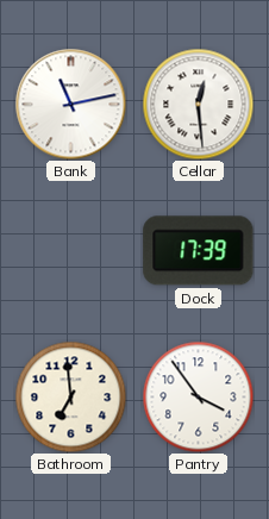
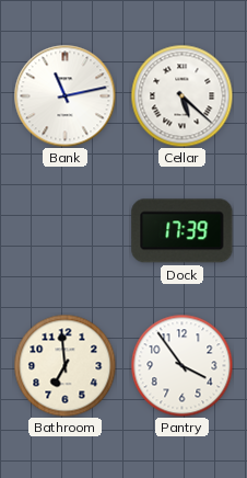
Cellar: 12:29 -> 5:22 (181, 95)
